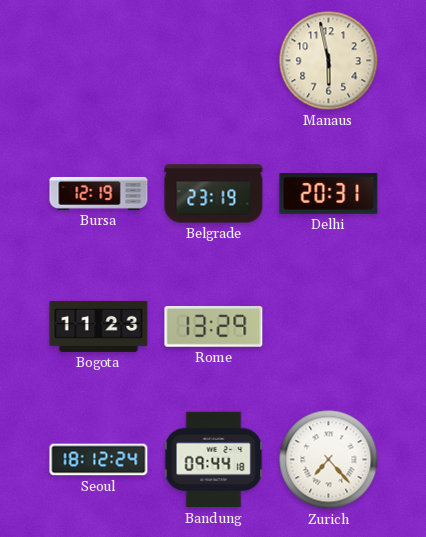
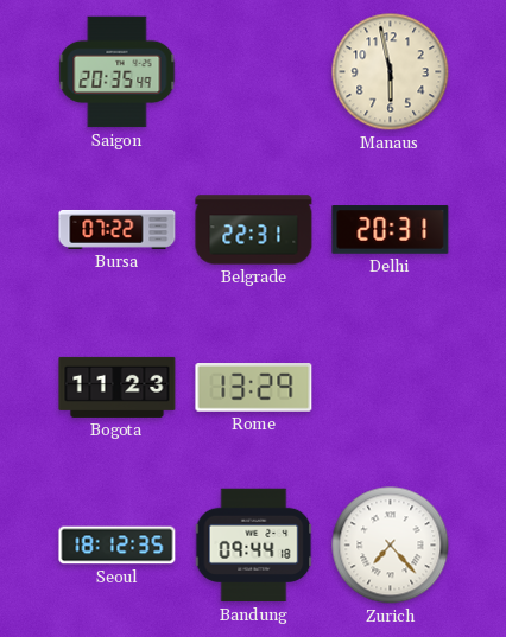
Saigon: none -> 20:35 (118, 72)
Bursa: 12:19 -> 07:22 (118, 229)
Belgrade: 23:19 -> 22:31 (254, 230)
Seoul: 18:12:24 -> 18:12:35 (118, 546)
